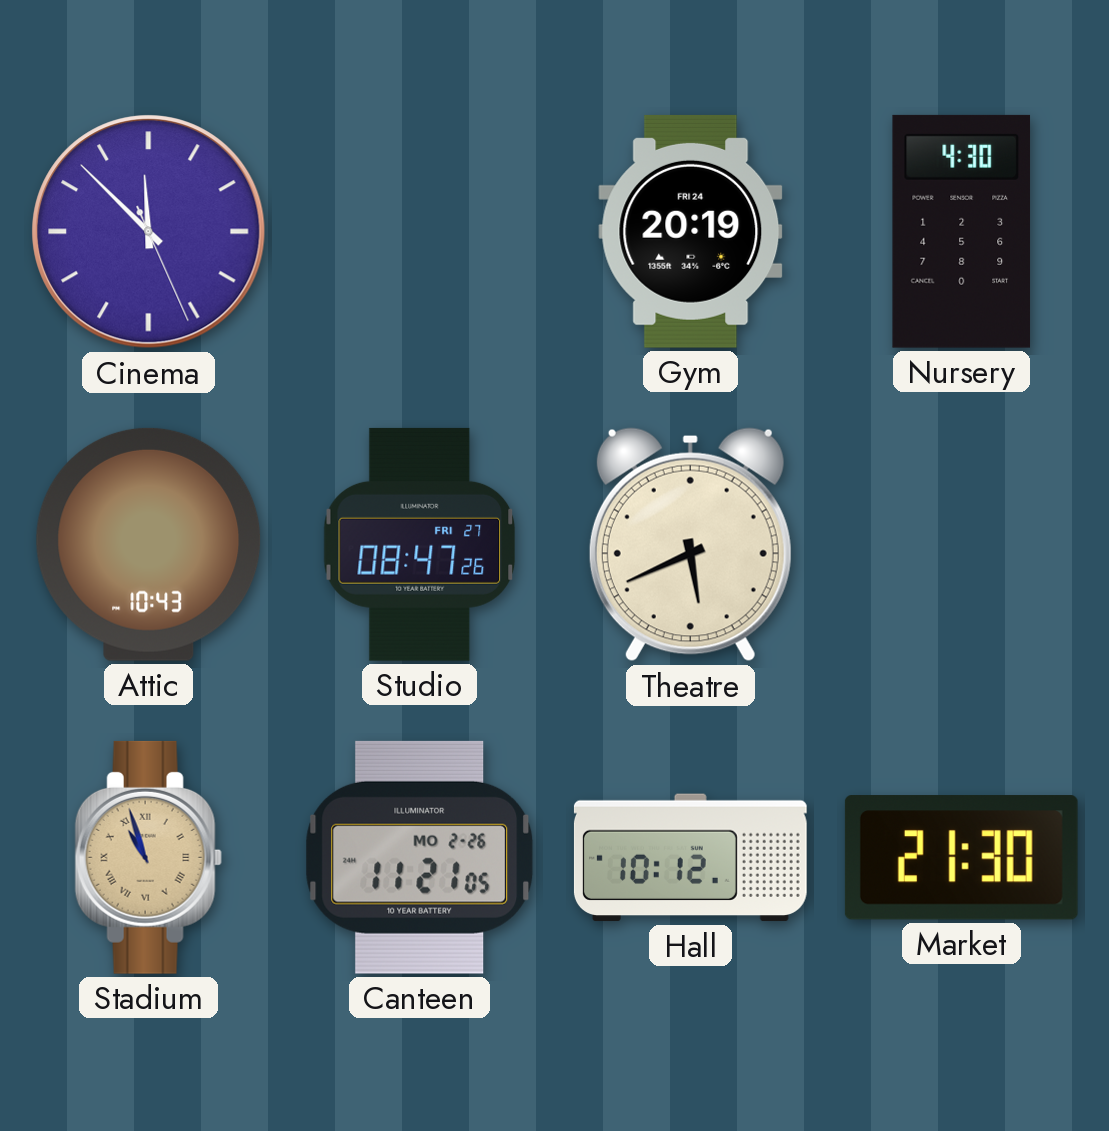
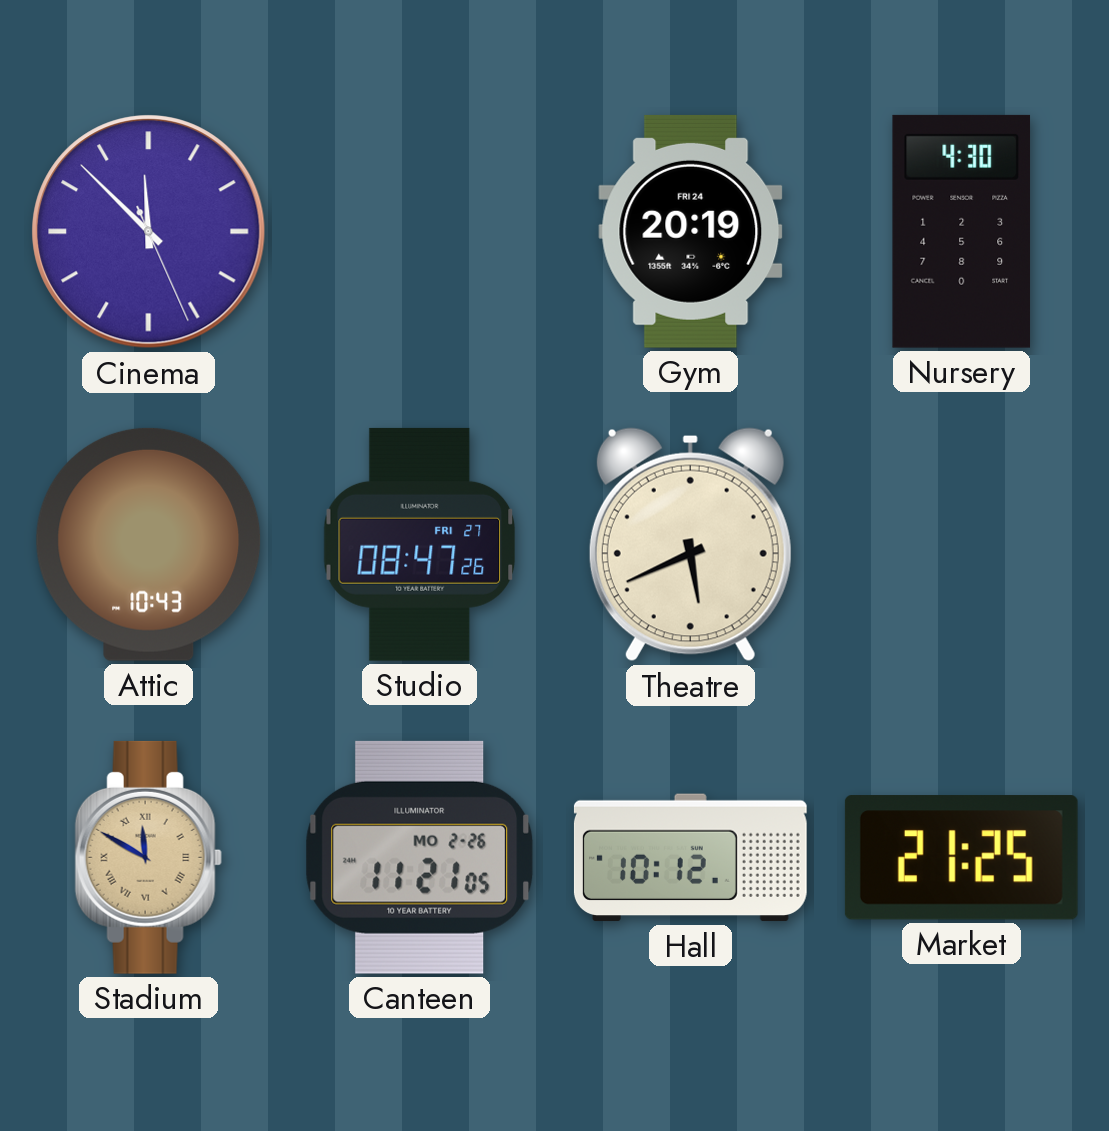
Stadium: 10:57 -> 11:50 (148, 857)
Market: 21:30 -> 21:25 (961, 858)
